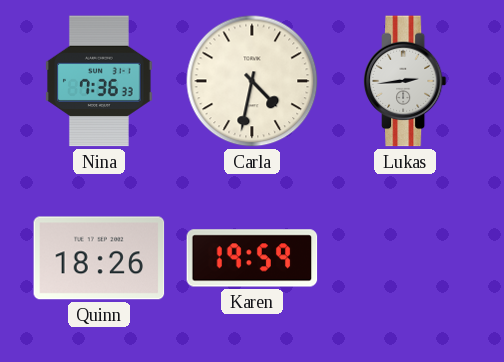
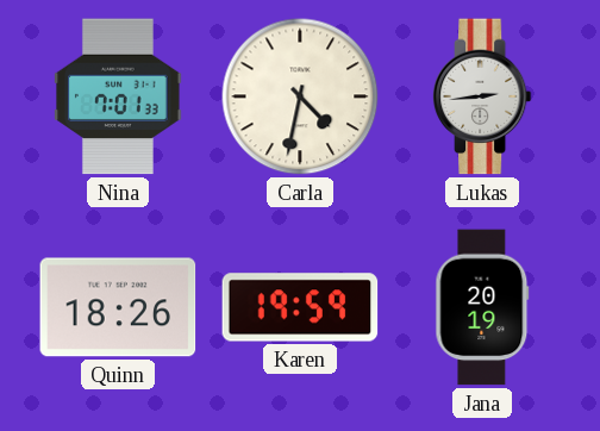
Nina: 7:36 -> 7:01 (118, 96)
Jana: none -> 20:19 (482, 307)
